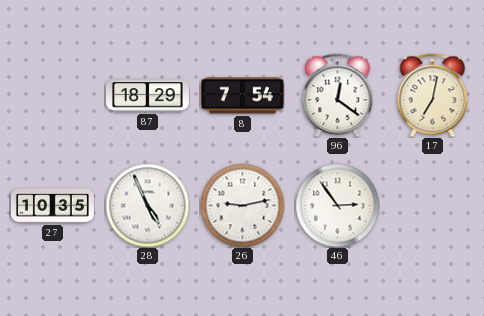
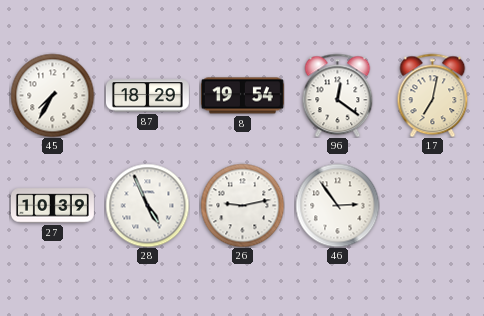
45: none -> 7:35 (52, 95)
8: 7:54 -> 19:54 (242, 96)
27: 10:35 -> 10:39 (52, 206)
